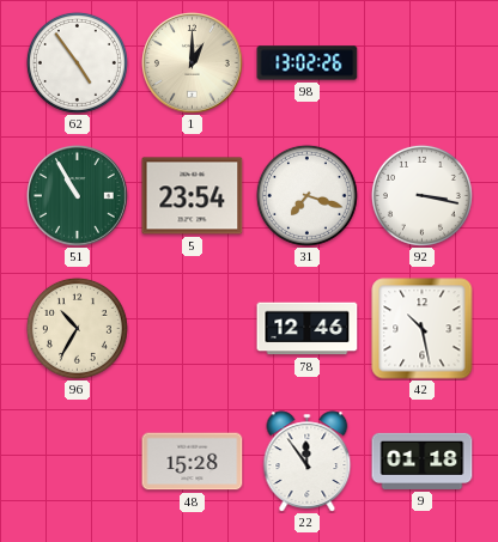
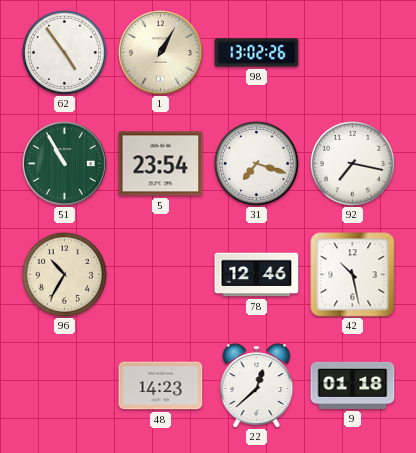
1: 1:00 -> 1:05 (161, 53)
92: 3:17 -> 7:17 (352, 163)
48: 15:28 -> 14:23 (161, 386)
22: 11:54 -> 12:38 (257, 386)
